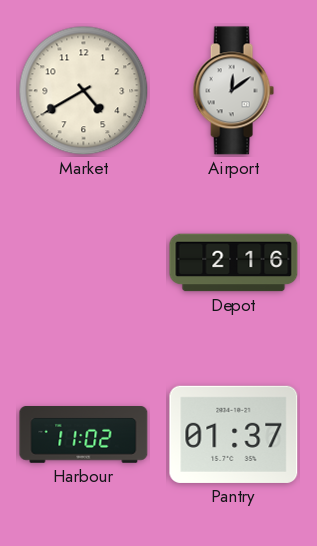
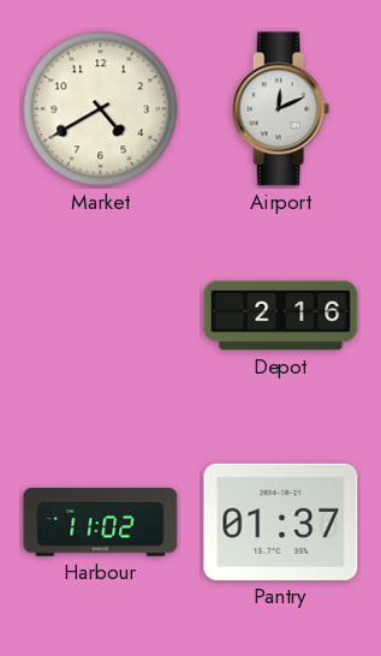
Airport: 12:09 -> 12:11 (280, 109)
